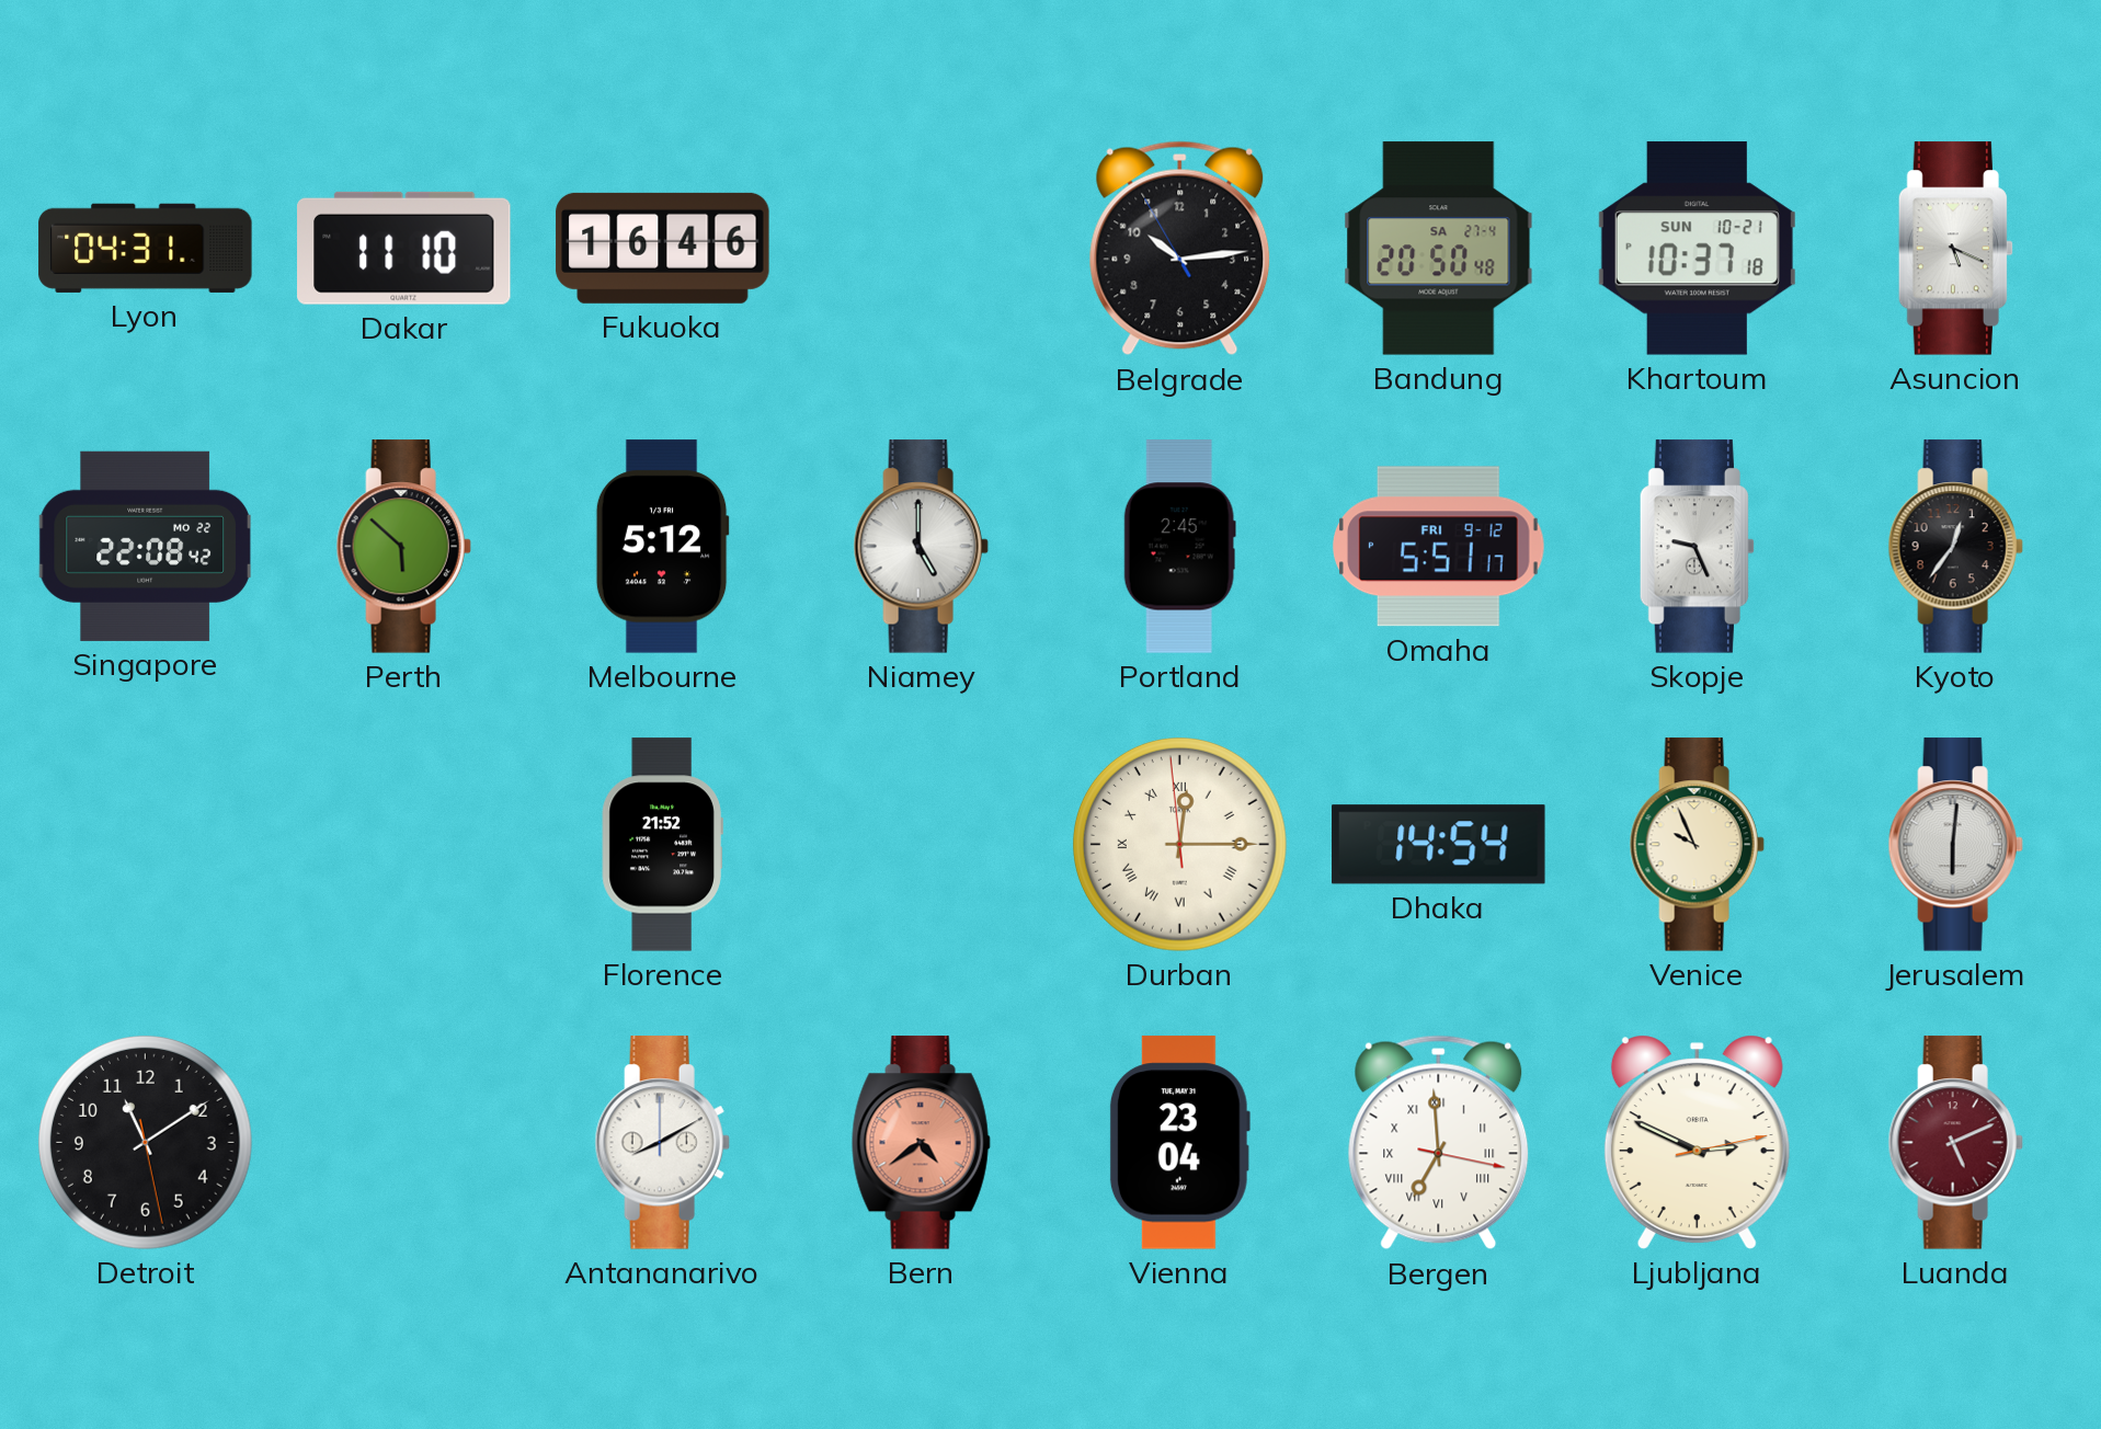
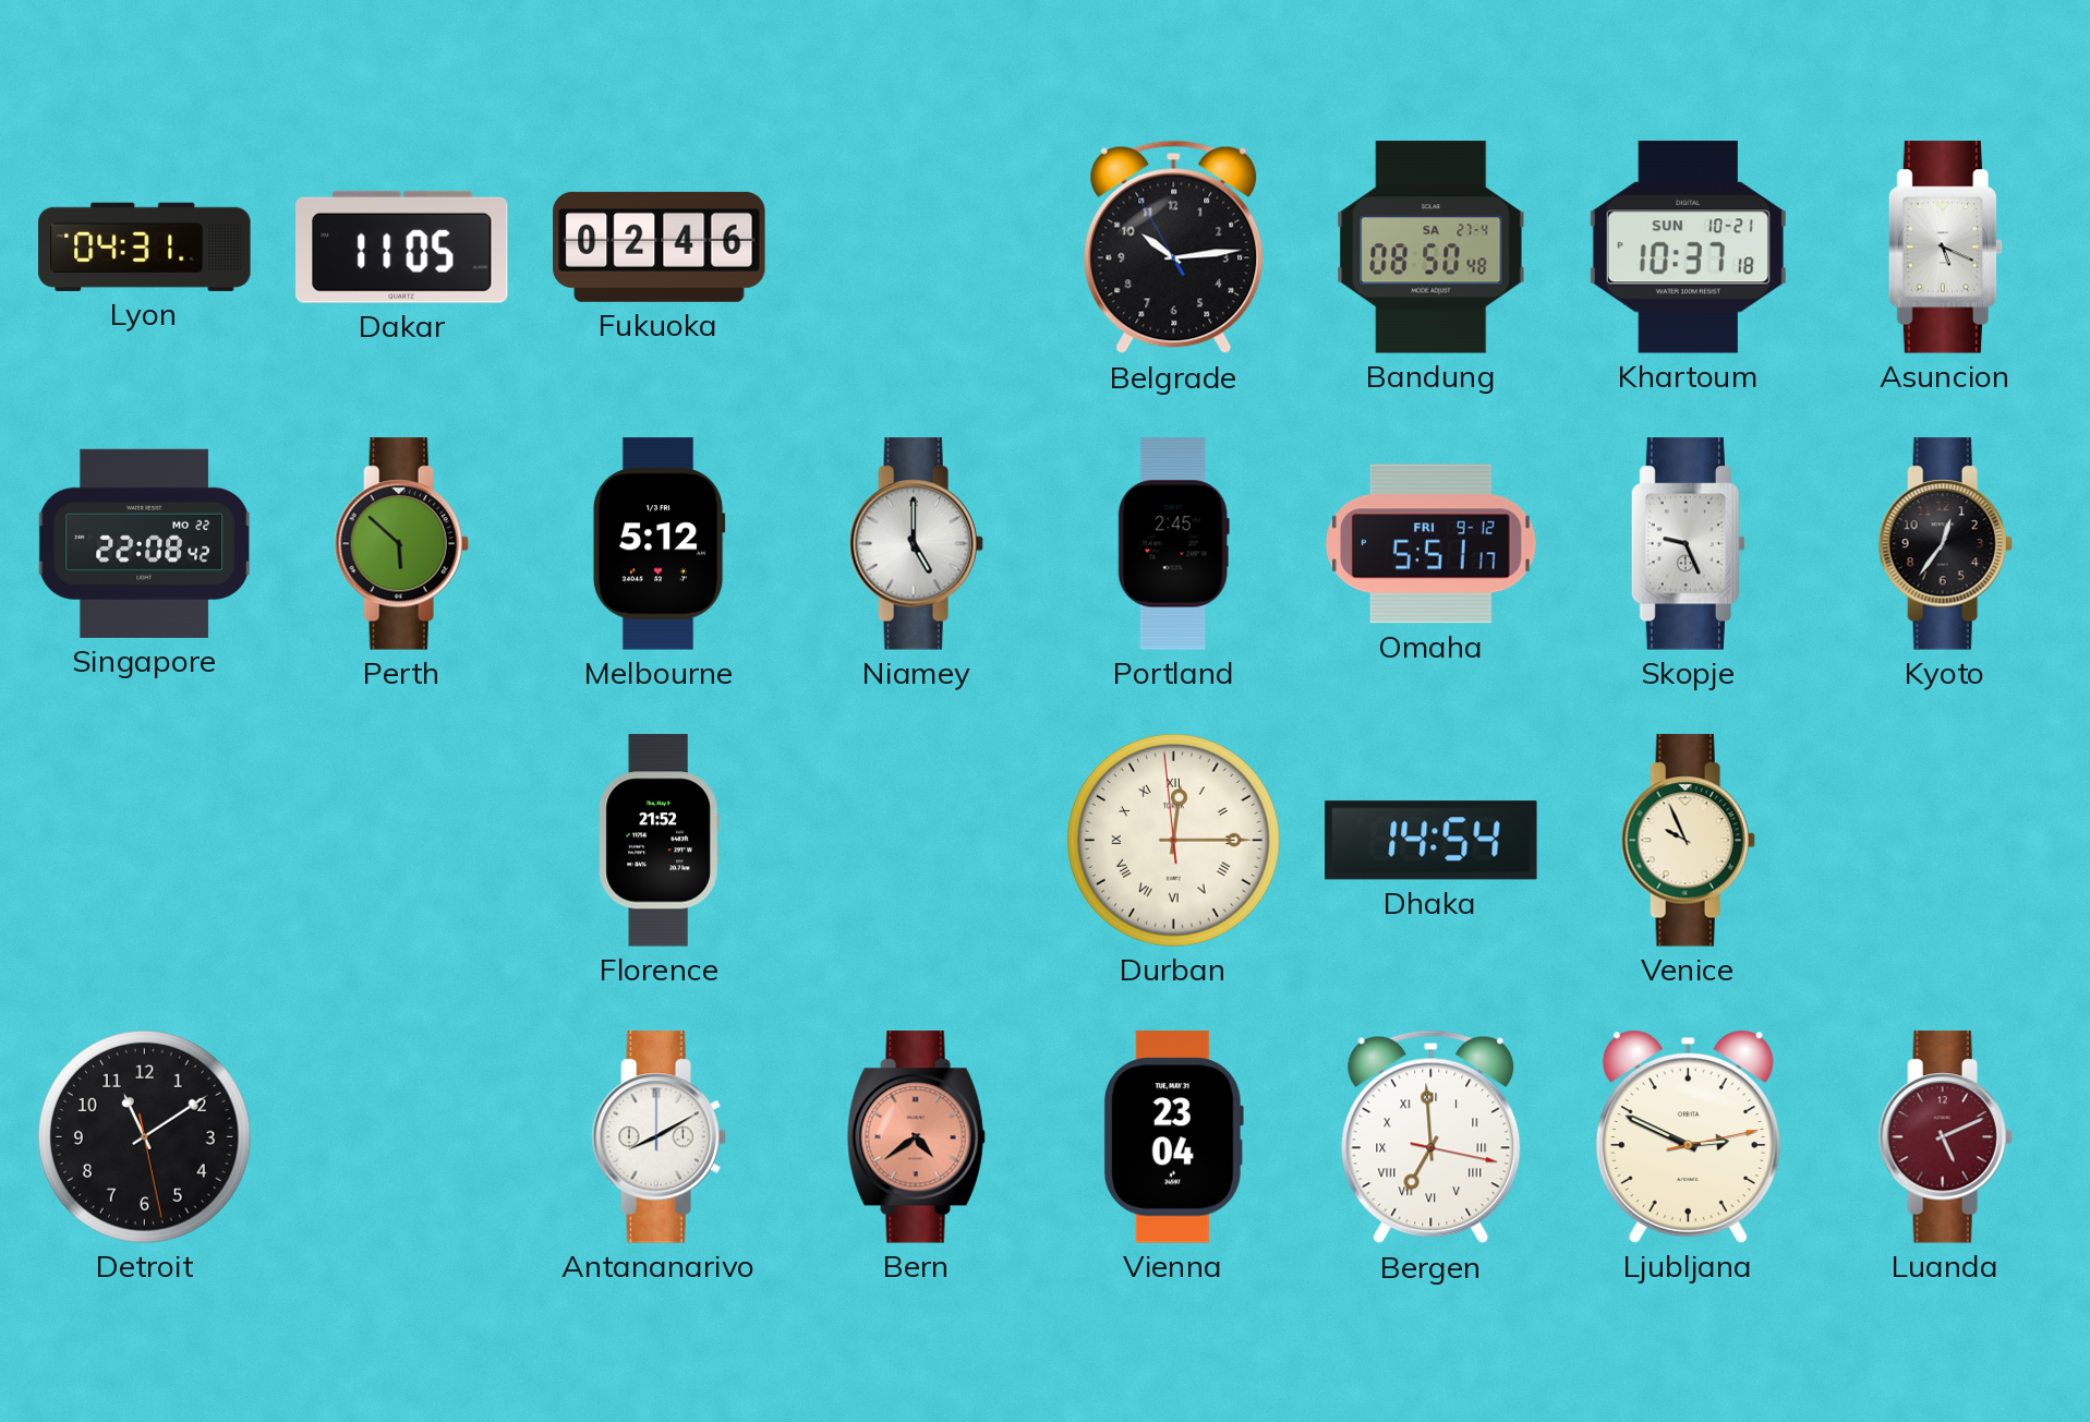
Dakar: 11:10 -> 11:05 (402, 246)
Fukuoka: 16:46 -> 02:46 (660, 246)
Bandung: 20:50 -> 08:50 (1431, 248)
Jerusalem: 6:01 -> none (1955, 845)
